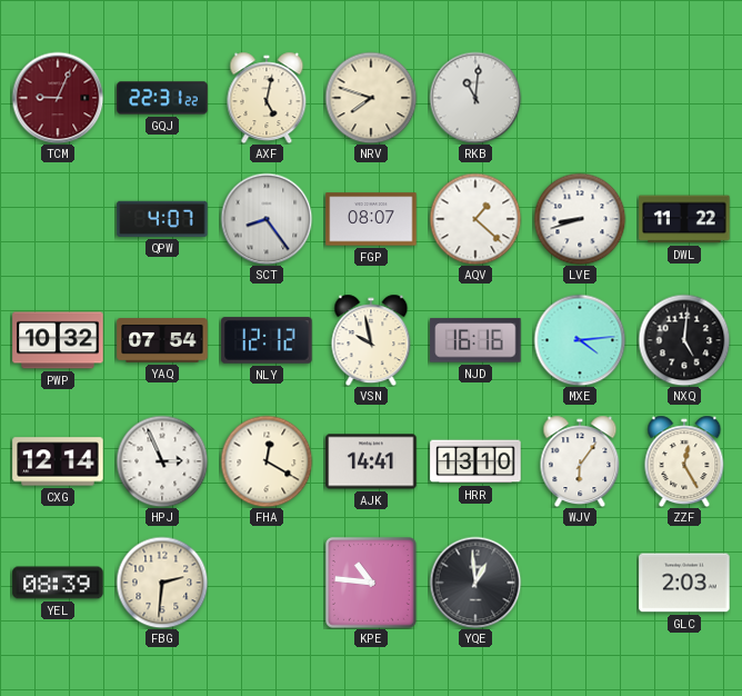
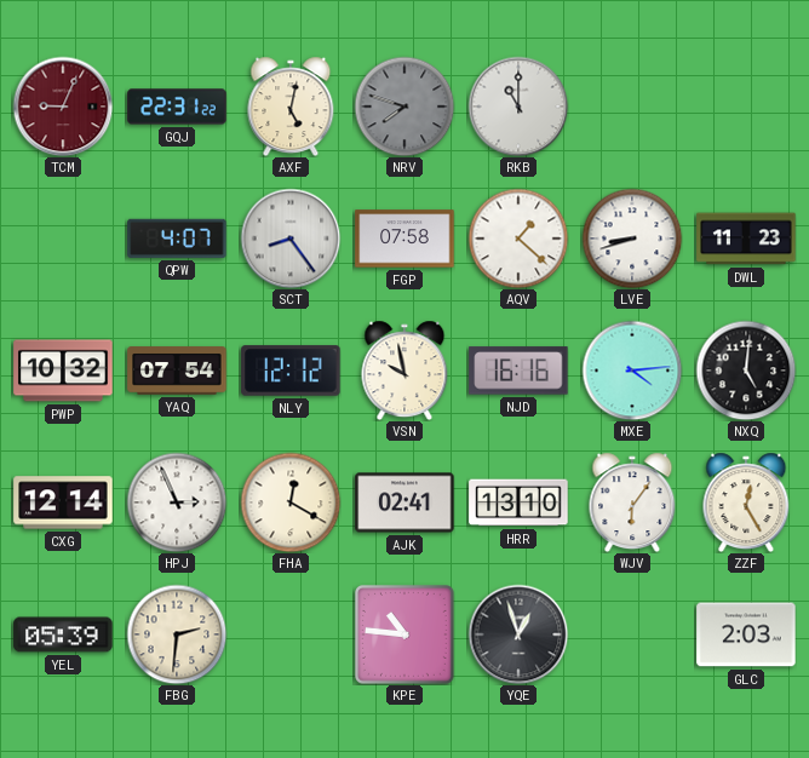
NRV dial: cream -> grey (404, 107)
RKB: 11:01 -> 11:00 (518, 107)
FGP: 08:07 -> 07:58 (404, 239)
DWL: 11:22 -> 11:23 (746, 239)
AJK: 14:41 -> 02:41 (404, 503)
YEL: 08:39 -> 05:39 (63, 634)
YQE: 12:59 -> 12:57 (518, 634)
